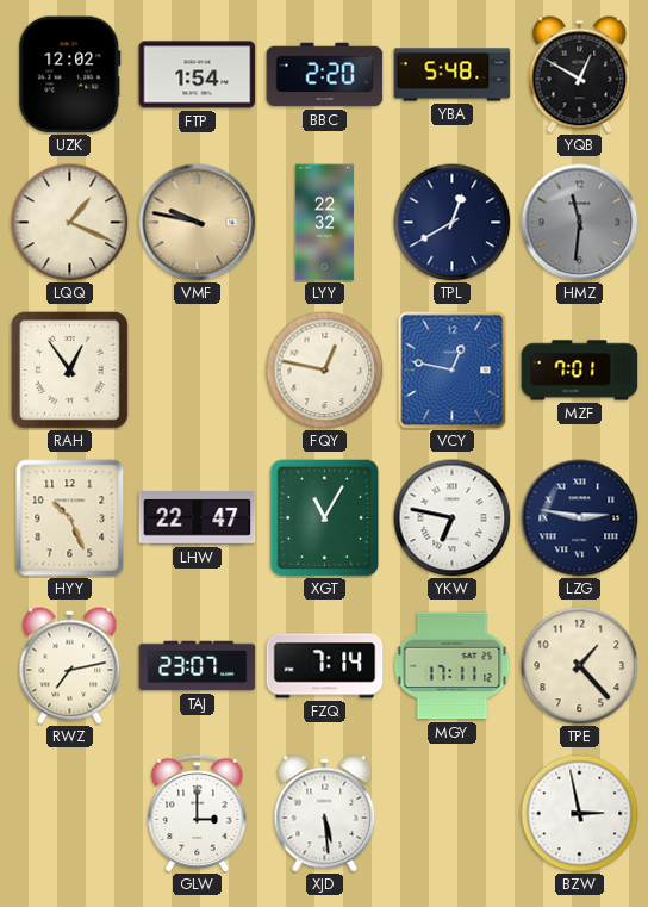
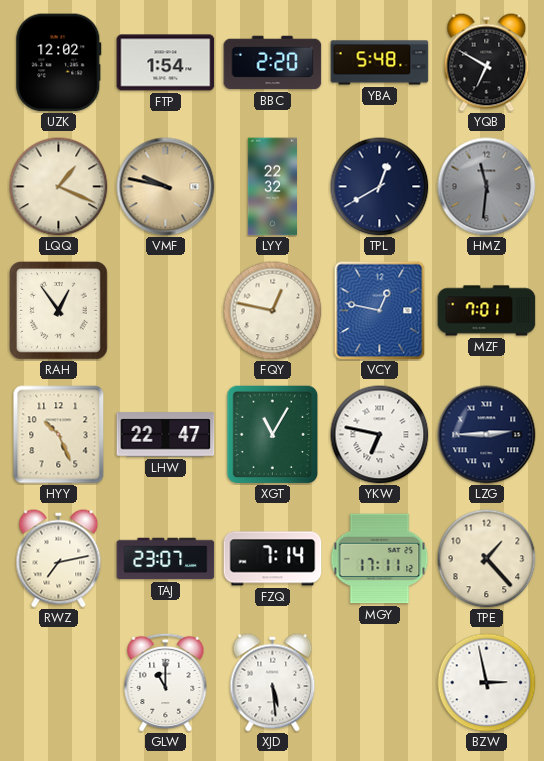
YQB: 12:50 -> 6:50 (487, 63)
LZG: 2:47 -> 2:45 (487, 435)
GLW: 3:00 -> 11:00 (166, 682)
